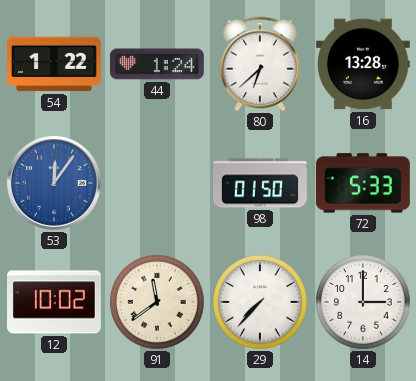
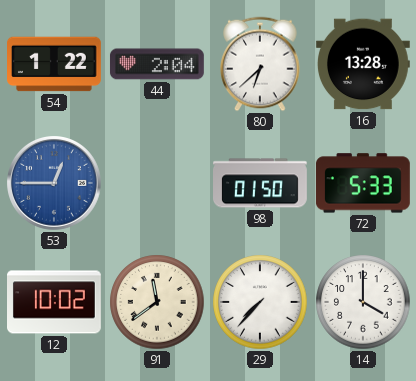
44: 1:24 -> 2:04 (157, 64)
53: 12:06 -> 12:45 (55, 184)
14: 3:00 -> 4:00 (363, 302)
